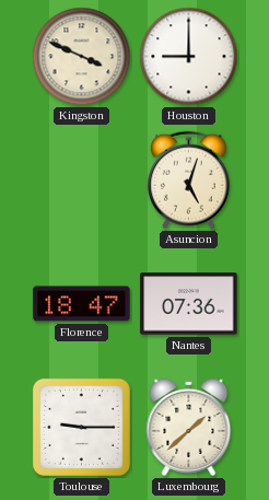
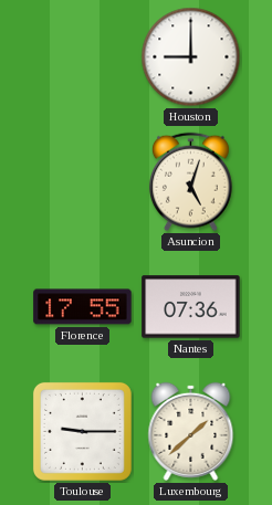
Kingston: 3:49 -> none (82, 57)
Florence: 18:47 -> 17:55 (83, 307)
